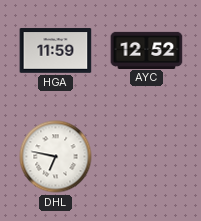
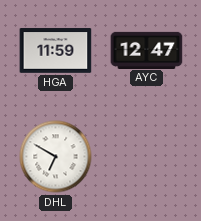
AYC: 12:52 -> 12:47 (147, 50)
DHL: 6:47 -> 6:50 (56, 157)
